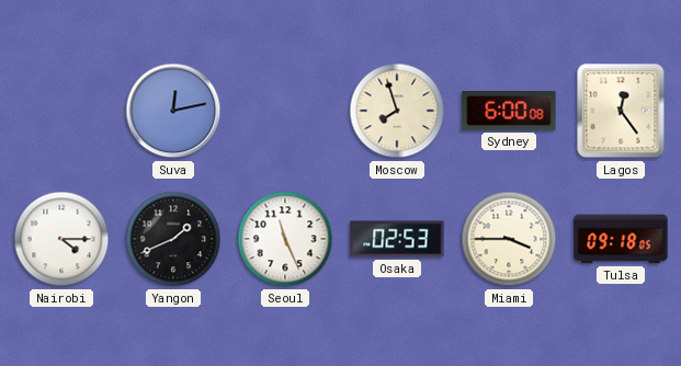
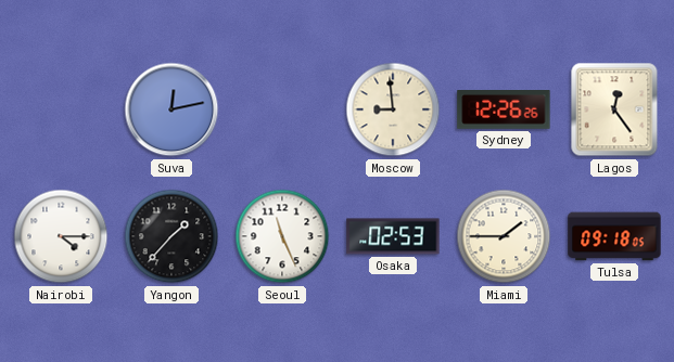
Moscow: 7:57 -> 8:59 (393, 109)
Sydney: 6:00 -> 12:26 (504, 111)
Yangon: 1:41 -> 1:37 (171, 236)
Miami: 3:45 -> 1:45 (504, 236)
